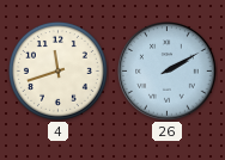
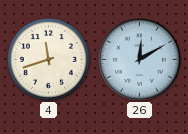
26: 2:10 -> 12:10 (140, 60)
